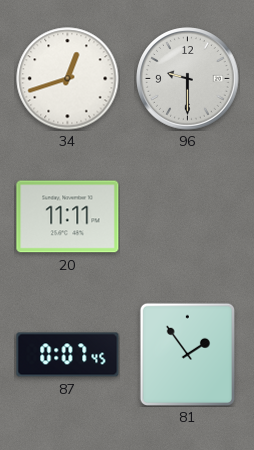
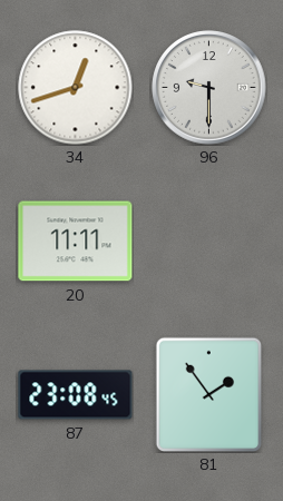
87: 0:07 -> 23:08 (76, 395)
